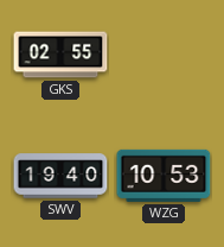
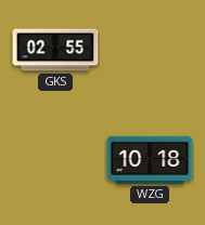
SWV: 19:40 -> none (60, 176)
WZG: 10:53 -> 10:18 (150, 160)
